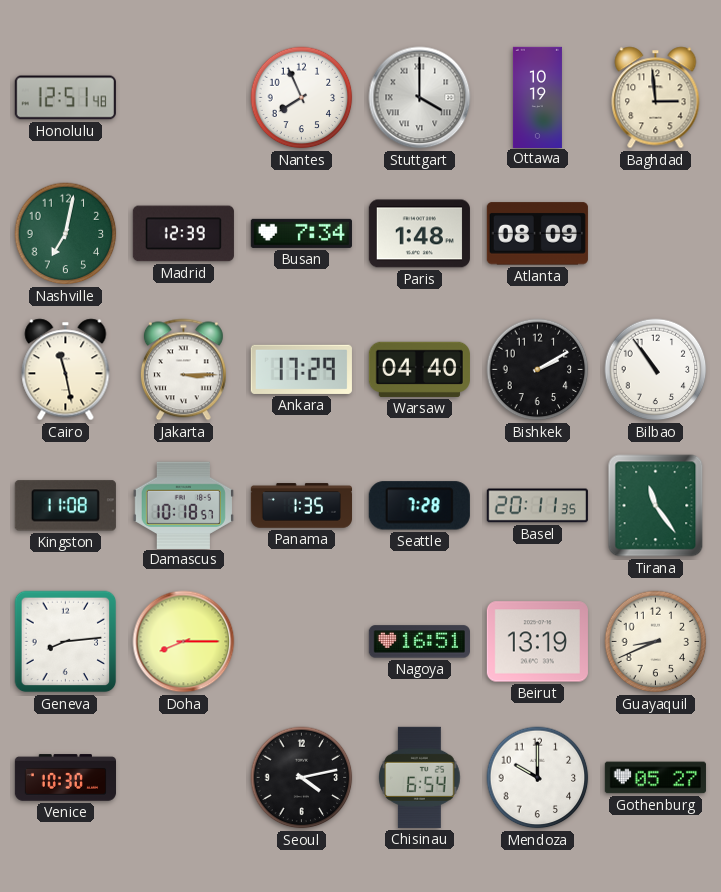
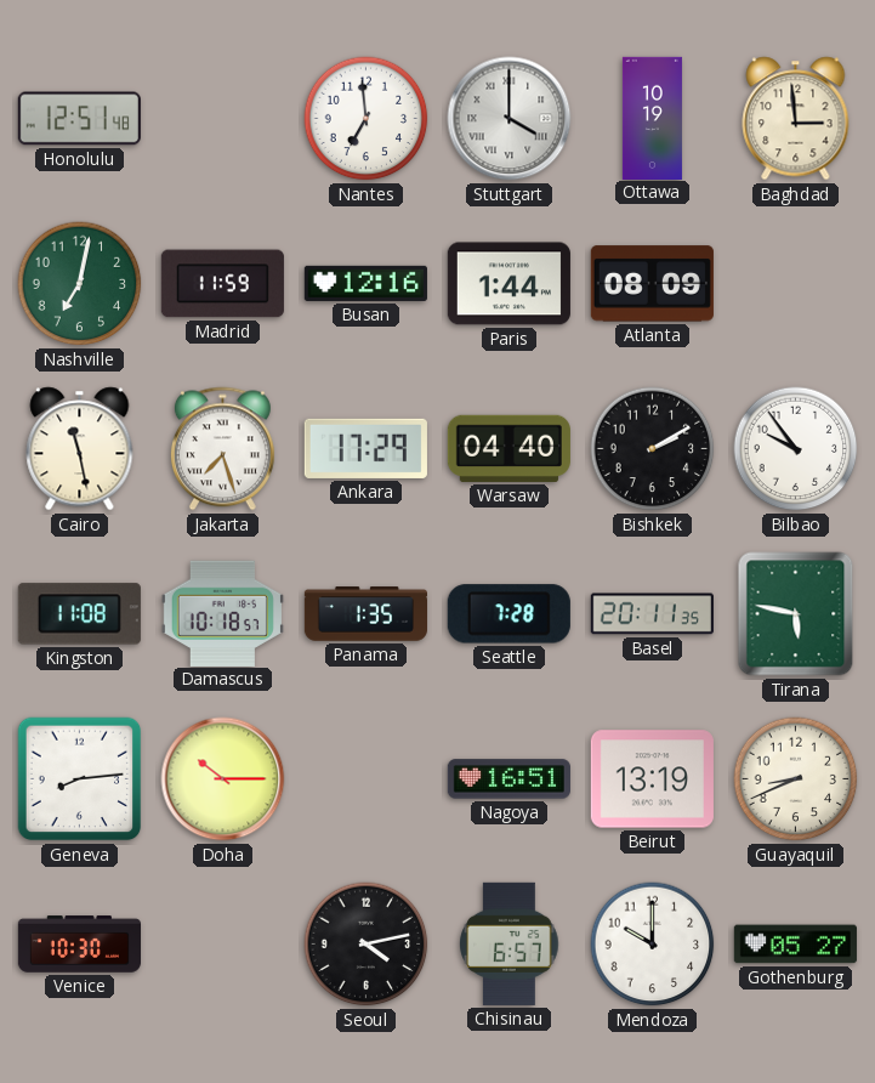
Nantes: 7:56 -> 6:59 (367, 119)
Madrid: 12:39 -> 11:59 (222, 284)
Busan: 7:34 -> 12:16 (365, 283)
Paris: 1:48 -> 1:44 (508, 284)
Jakarta: 3:15 -> 7:27 (222, 449)
Bilbao: 10:54 -> 9:54 (796, 449)
Tirana: 11:24 -> 5:47 (796, 614)
Doha: 8:15 -> 10:15 (223, 779)
Chisinau: 6:54 -> 6:57 (510, 943)
